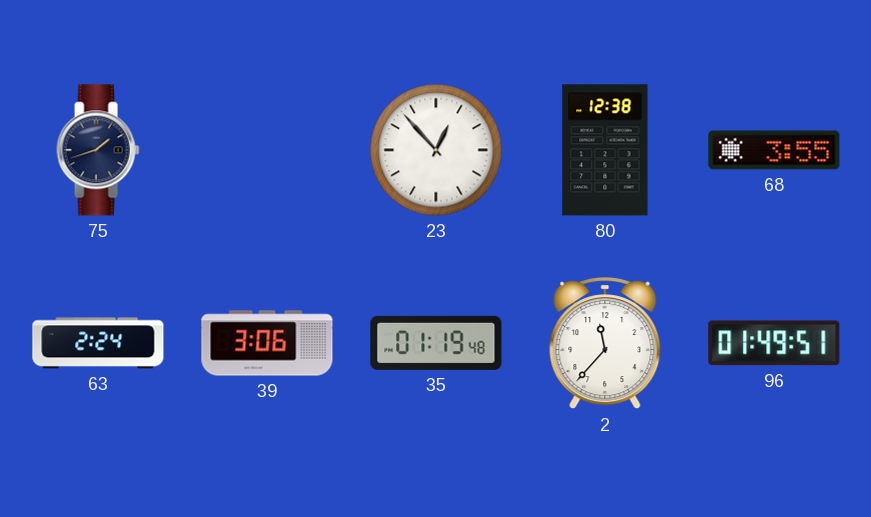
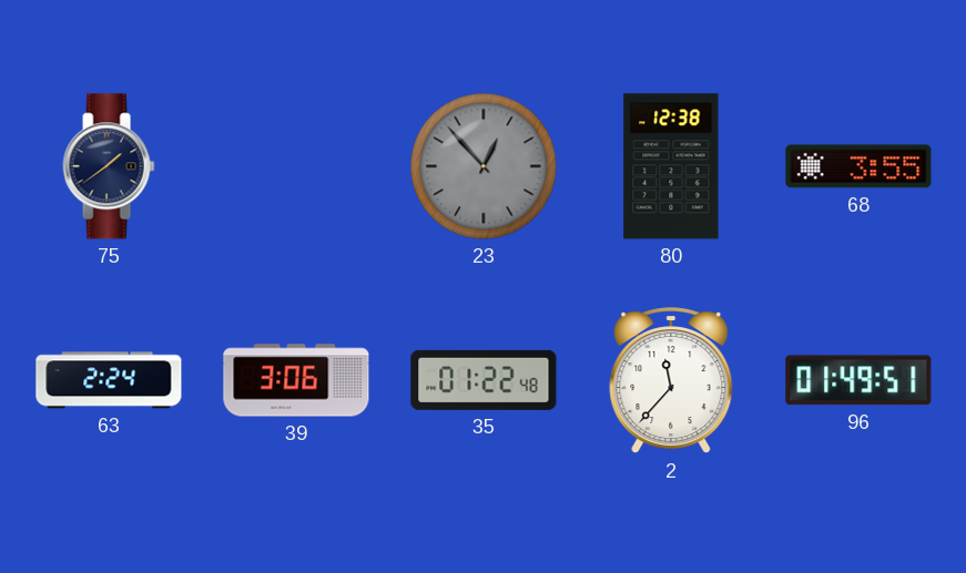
75: 1:42 -> 1:39 (109, 166)
23 dial: white -> grey (484, 166)
35: 01:19 -> 01:22 (484, 380)
